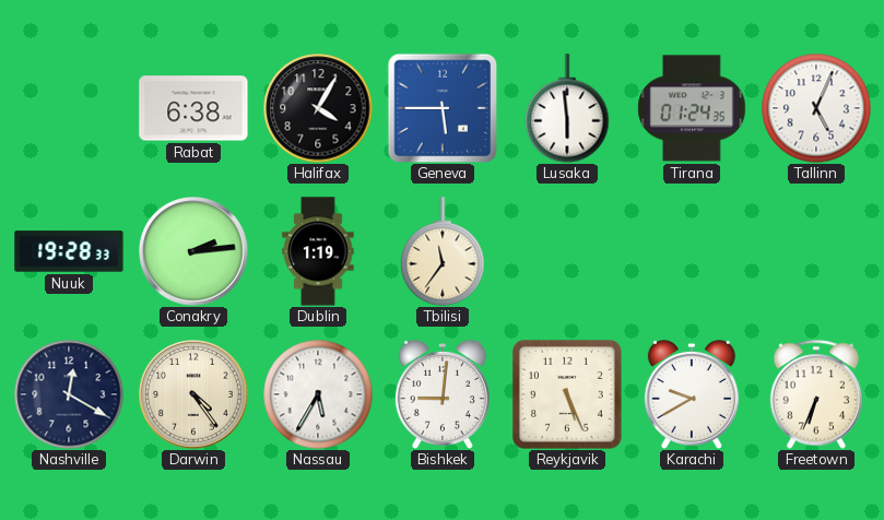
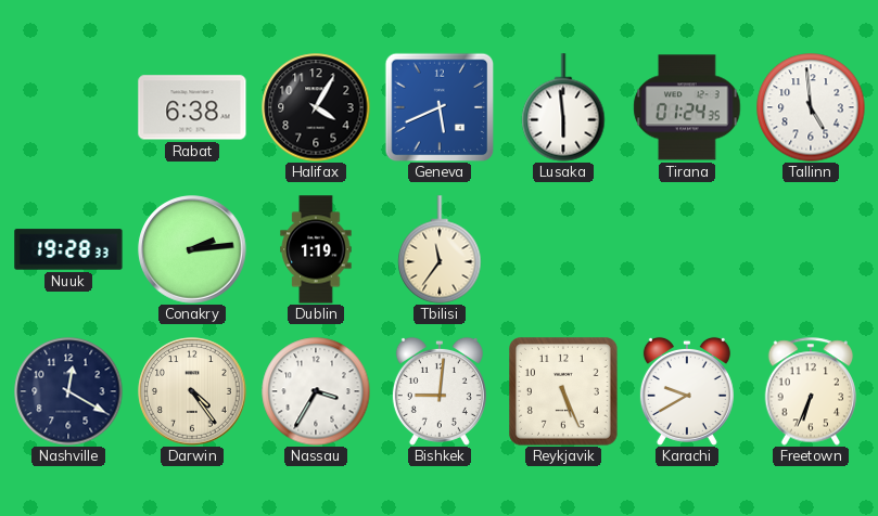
Geneva: 5:45 -> 5:41 (440, 107)
Tallinn: 5:04 -> 4:59 (811, 107)
Nassau: 5:35 -> 3:35 (316, 391)
